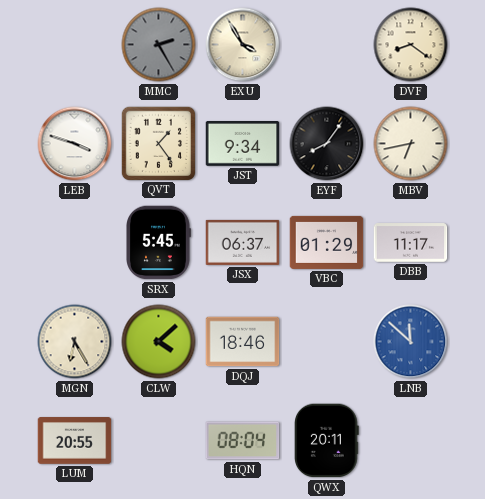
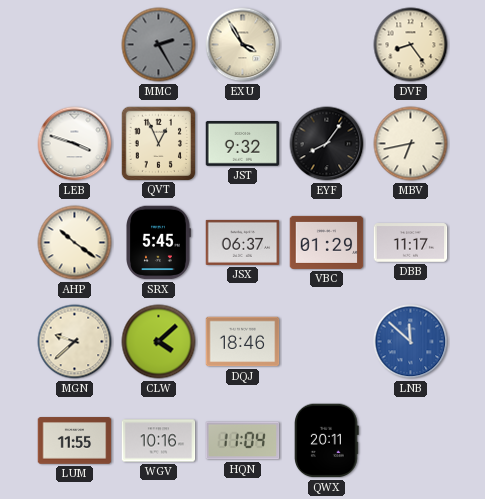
DVF: 8:21 -> 8:24 (411, 45)
QVT: 1:24 -> 12:56 (158, 143)
JST: 9:34 -> 9:32 (243, 144)
AHP: none -> 10:21 (75, 243)
MGN: 6:25 -> 9:38 (75, 342)
LUM: 20:55 -> 11:55 (75, 441)
WGV: none -> 10:16 (159, 441)
HQN: 08:04 -> 11:04 (243, 441)
